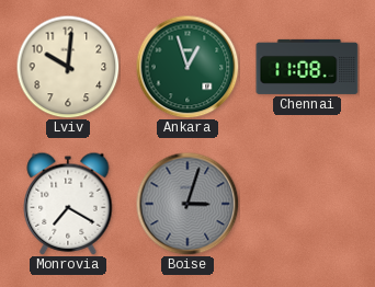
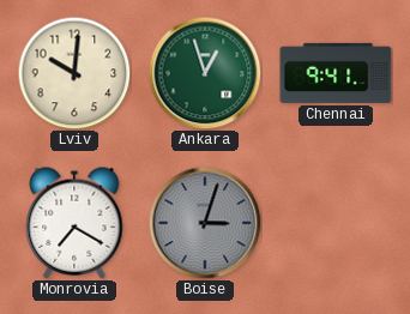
Chennai: 11:08 -> 9:41 (336, 73)
